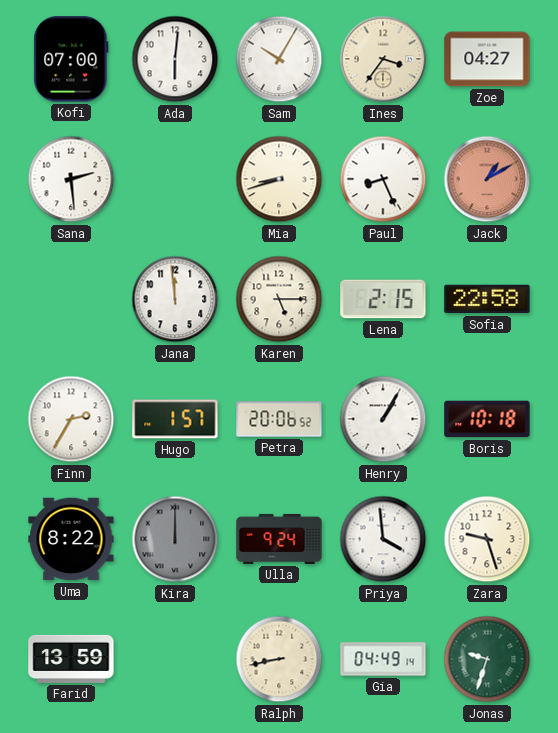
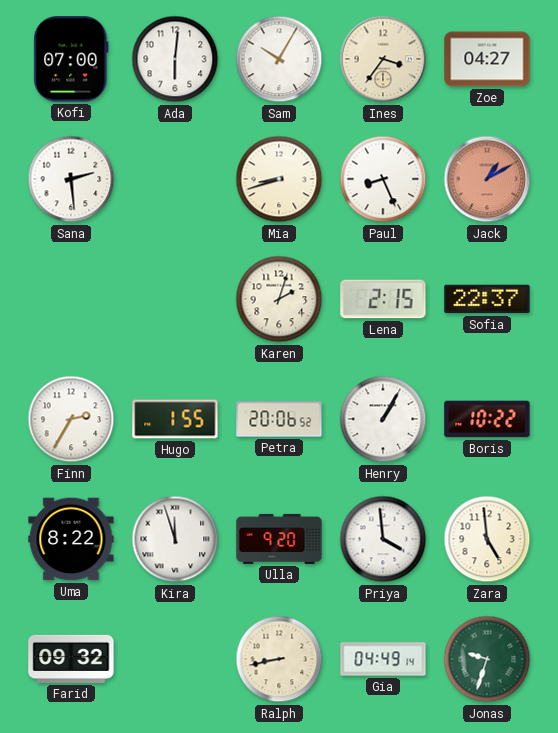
Jana: 11:59 -> none (175, 299)
Karen: 5:15 -> 2:03 (279, 299)
Sofia: 22:58 -> 22:37 (487, 299)
Hugo: 1:57 -> 1:55 (175, 419)
Boris: 10:18 -> 10:22 (487, 419)
Kira: 12:00 -> 11:57 (175, 539)
Kira dial: grey -> white (175, 539)
Ulla: 9:24 -> 9:20 (279, 539)
Zara: 9:27 -> 4:59 (487, 539)
Farid: 13:59 -> 09:32 (71, 659)
